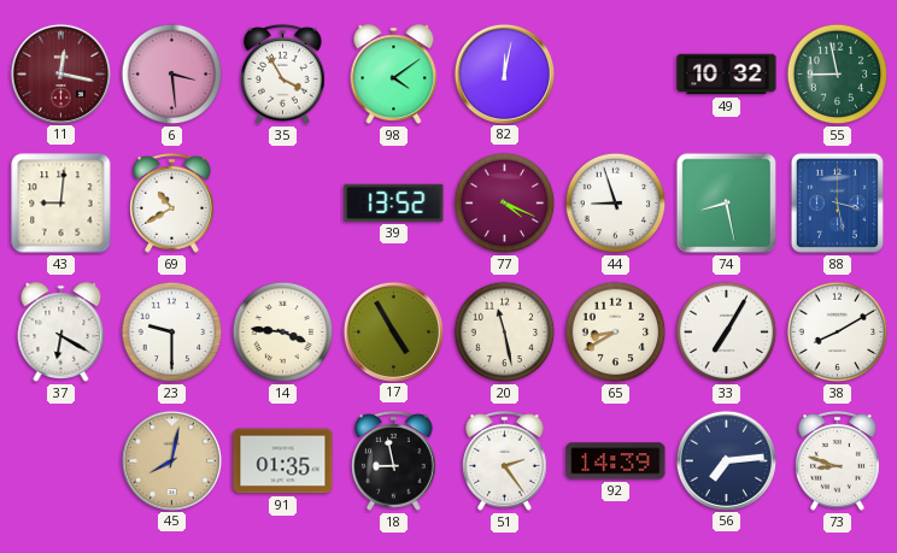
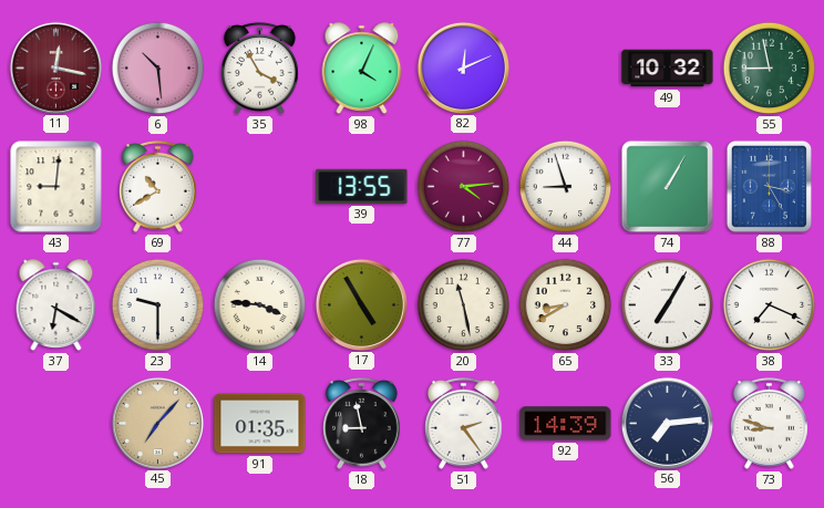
6: 3:29 -> 10:29 (158, 69)
98: 4:09 -> 4:04 (362, 69)
82: 12:02 -> 12:11 (463, 68)
39: 13:52 -> 13:55 (362, 186)
77: 4:19 -> 4:14 (464, 187)
74: 8:28 -> 1:05 (668, 187)
88: 3:28 -> 3:25 (769, 186)
38: 8:10 -> 7:19 (770, 305)
45: 8:02 -> 7:07 (157, 423)
